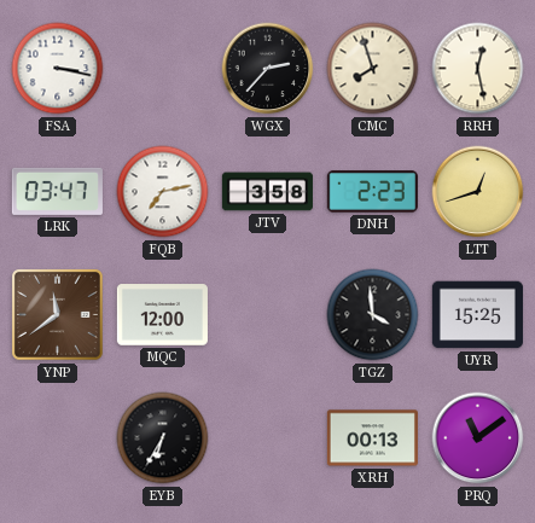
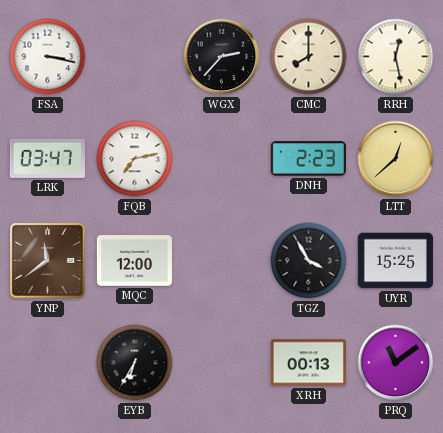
CMC: 7:57 -> 8:00 (309, 57)
JTV: 3:58 -> none (267, 192)
LTT: 12:42 -> 12:38 (396, 159)
TGZ: 3:59 -> 3:55 (309, 261)
